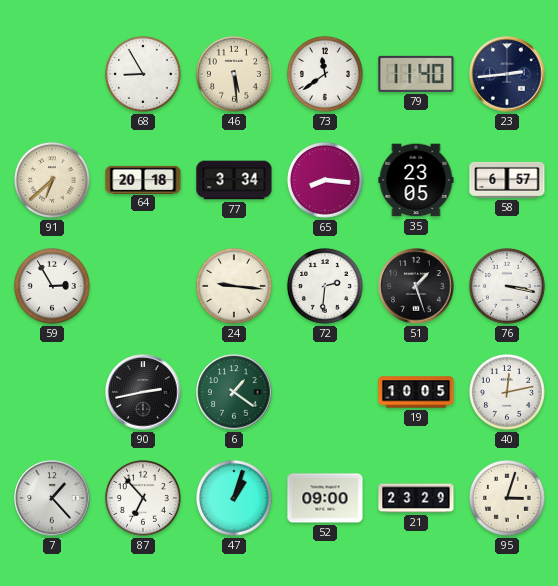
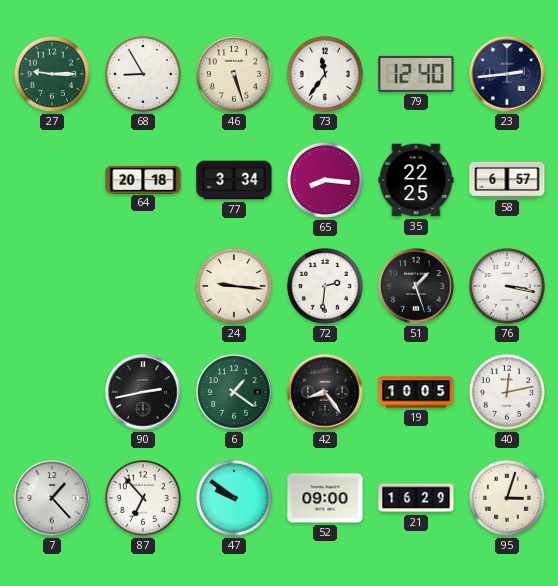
27: none -> 9:15 (52, 74)
46: 5:29 -> 5:27 (234, 74)
73: 11:39 -> 11:36 (325, 74)
79: 11:40 -> 12:40 (416, 74)
91: 6:38 -> none (52, 180)
35: 23:05 -> 22:25 (416, 180)
59: 2:55 -> none (52, 286)
42: none -> 8:24 (325, 392)
47: 1:03 -> 9:51 (234, 498)
21: 23:29 -> 16:29 (416, 498)
